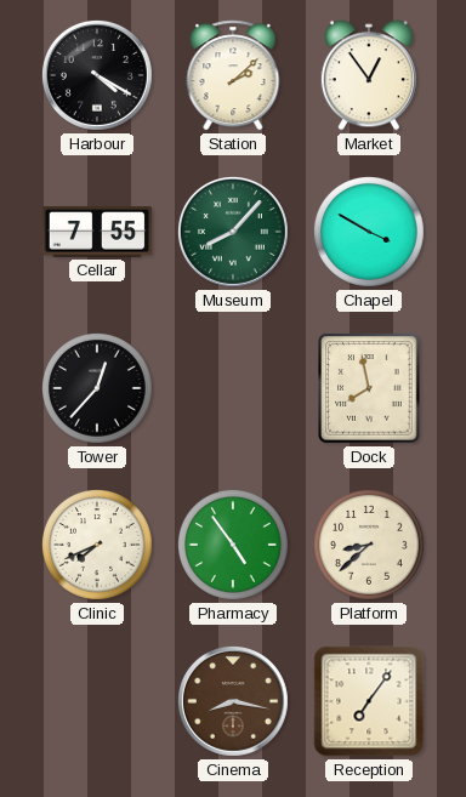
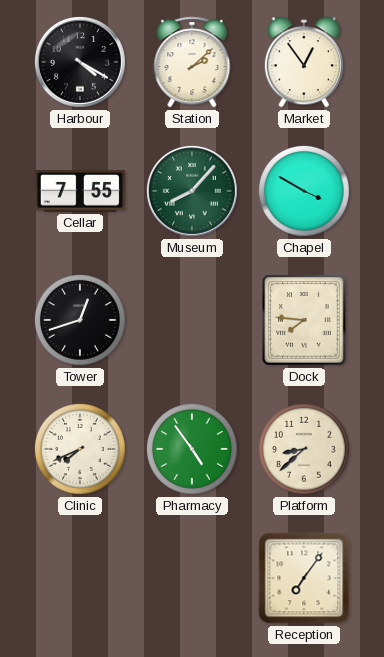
Tower: 12:37 -> 12:42 (80, 320)
Dock: 7:58 -> 7:46 (304, 320)
Cinema: 8:17 -> none (233, 701)
